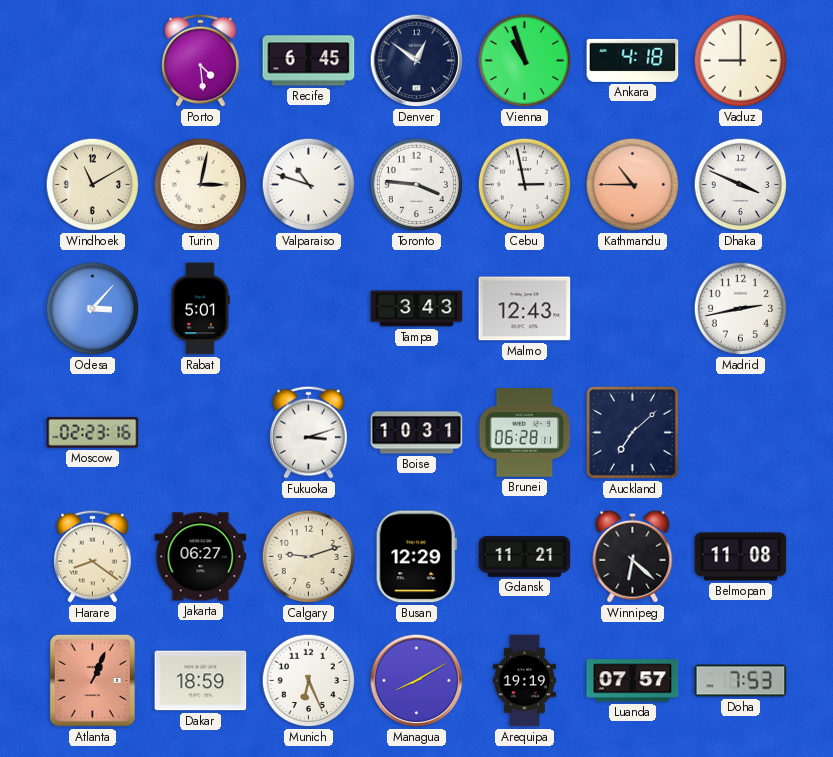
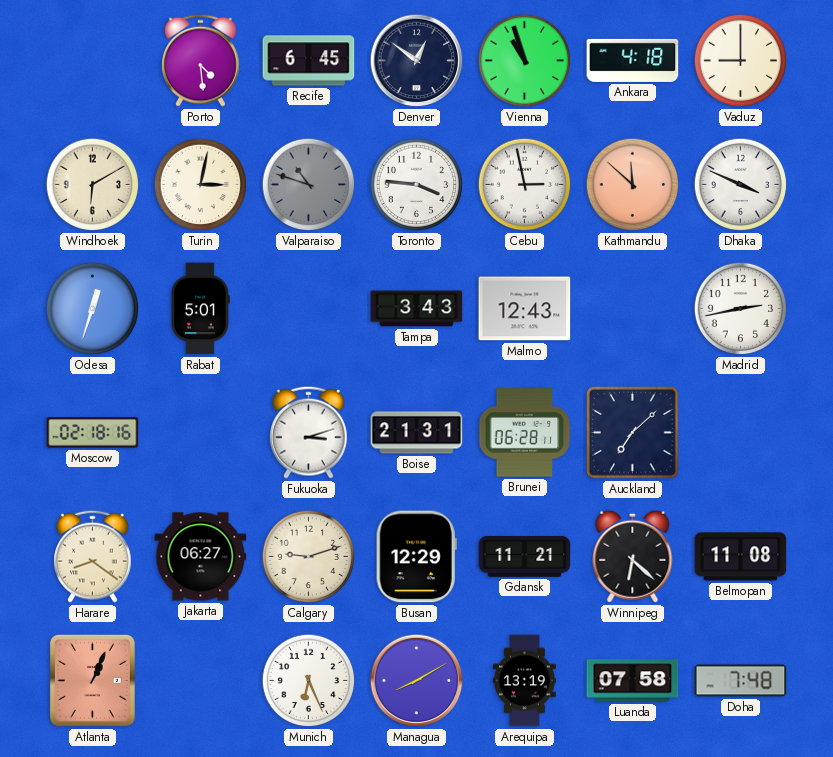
Windhoek: 11:10 -> 6:10 (93, 185)
Valparaiso dial: white -> grey (309, 185)
Kathmandu: 10:45 -> 11:52 (633, 185)
Odesa: 3:07 -> 12:33 (93, 309)
Moscow: 02:23 -> 02:18 (93, 433)
Boise: 10:31 -> 21:31 (417, 433)
Dakar: 18:59 -> none (201, 681)
Arequipa: 19:19 -> 13:19 (524, 681)
Luanda: 07:57 -> 07:58 (633, 681)
Doha: 7:53 -> 7:48 (741, 681)
